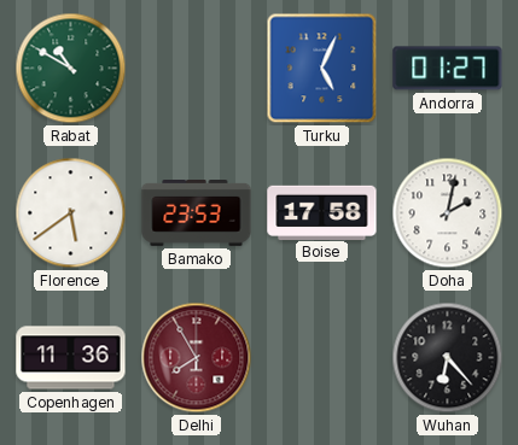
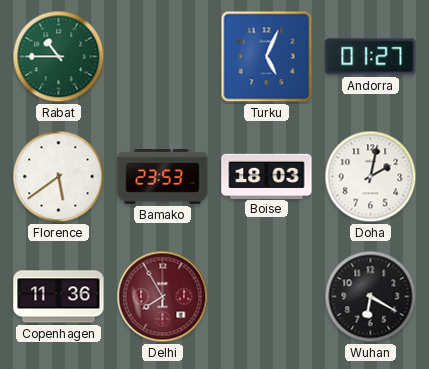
Rabat: 10:50 -> 10:45 (59, 57)
Boise: 17:58 -> 18:03 (267, 176)
Wuhan: 6:23 -> 6:20 (371, 297)
